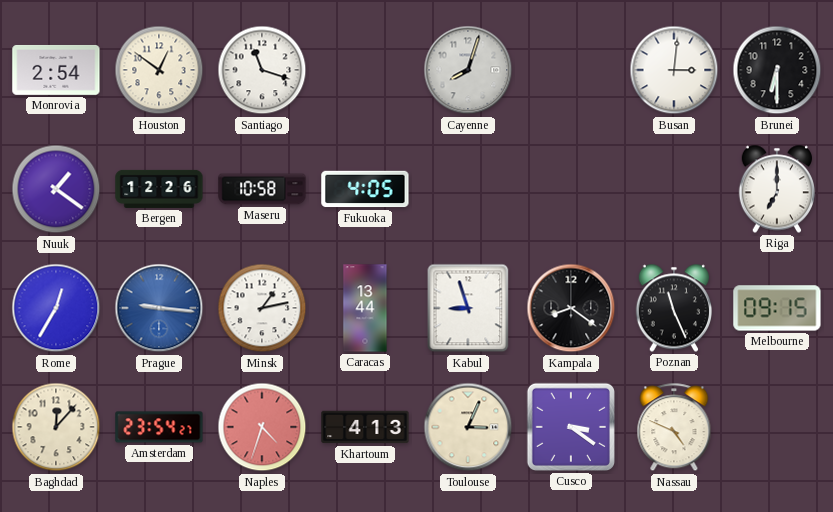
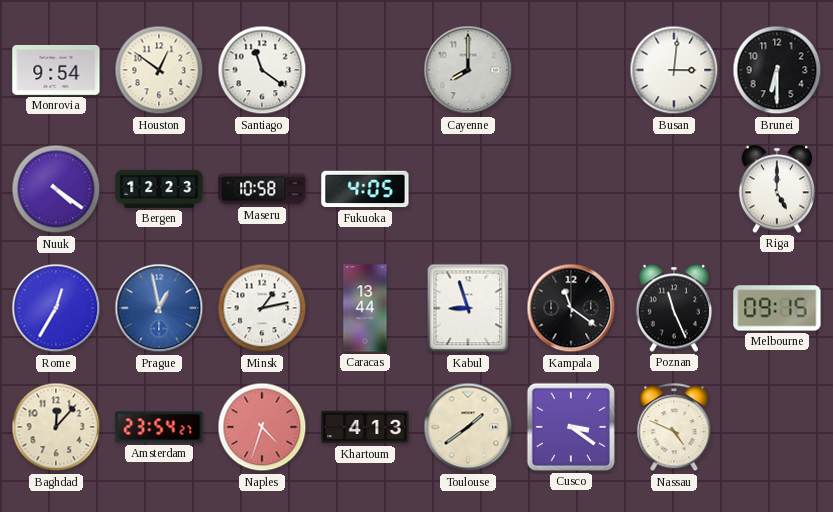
Monrovia: 2:54 -> 9:54 (56, 70)
Santiago: 11:18 -> 11:21 (262, 70)
Cayenne: 8:03 -> 8:00 (468, 70)
Nuuk: 1:21 -> 4:21 (56, 189)
Bergen: 12:26 -> 12:23 (159, 189)
Riga: 7:00 -> 5:00 (776, 189)
Prague: 9:16 -> 12:58 (159, 308)
Kampala: 8:21 -> 11:21 (571, 308)
Toulouse: 3:04 -> 1:39 (468, 427)
